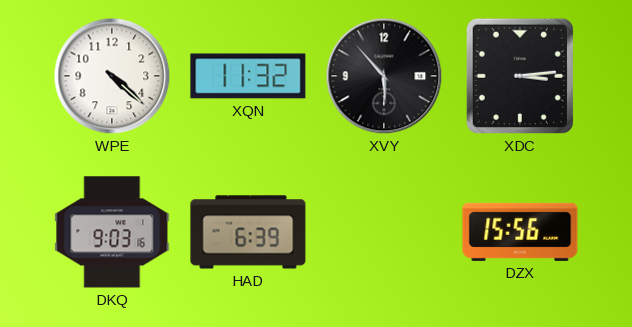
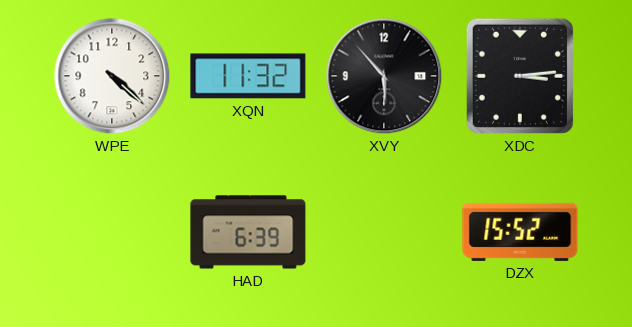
DKQ: 9:03 -> none (112, 232)
DZX: 15:56 -> 15:52 (520, 232)
